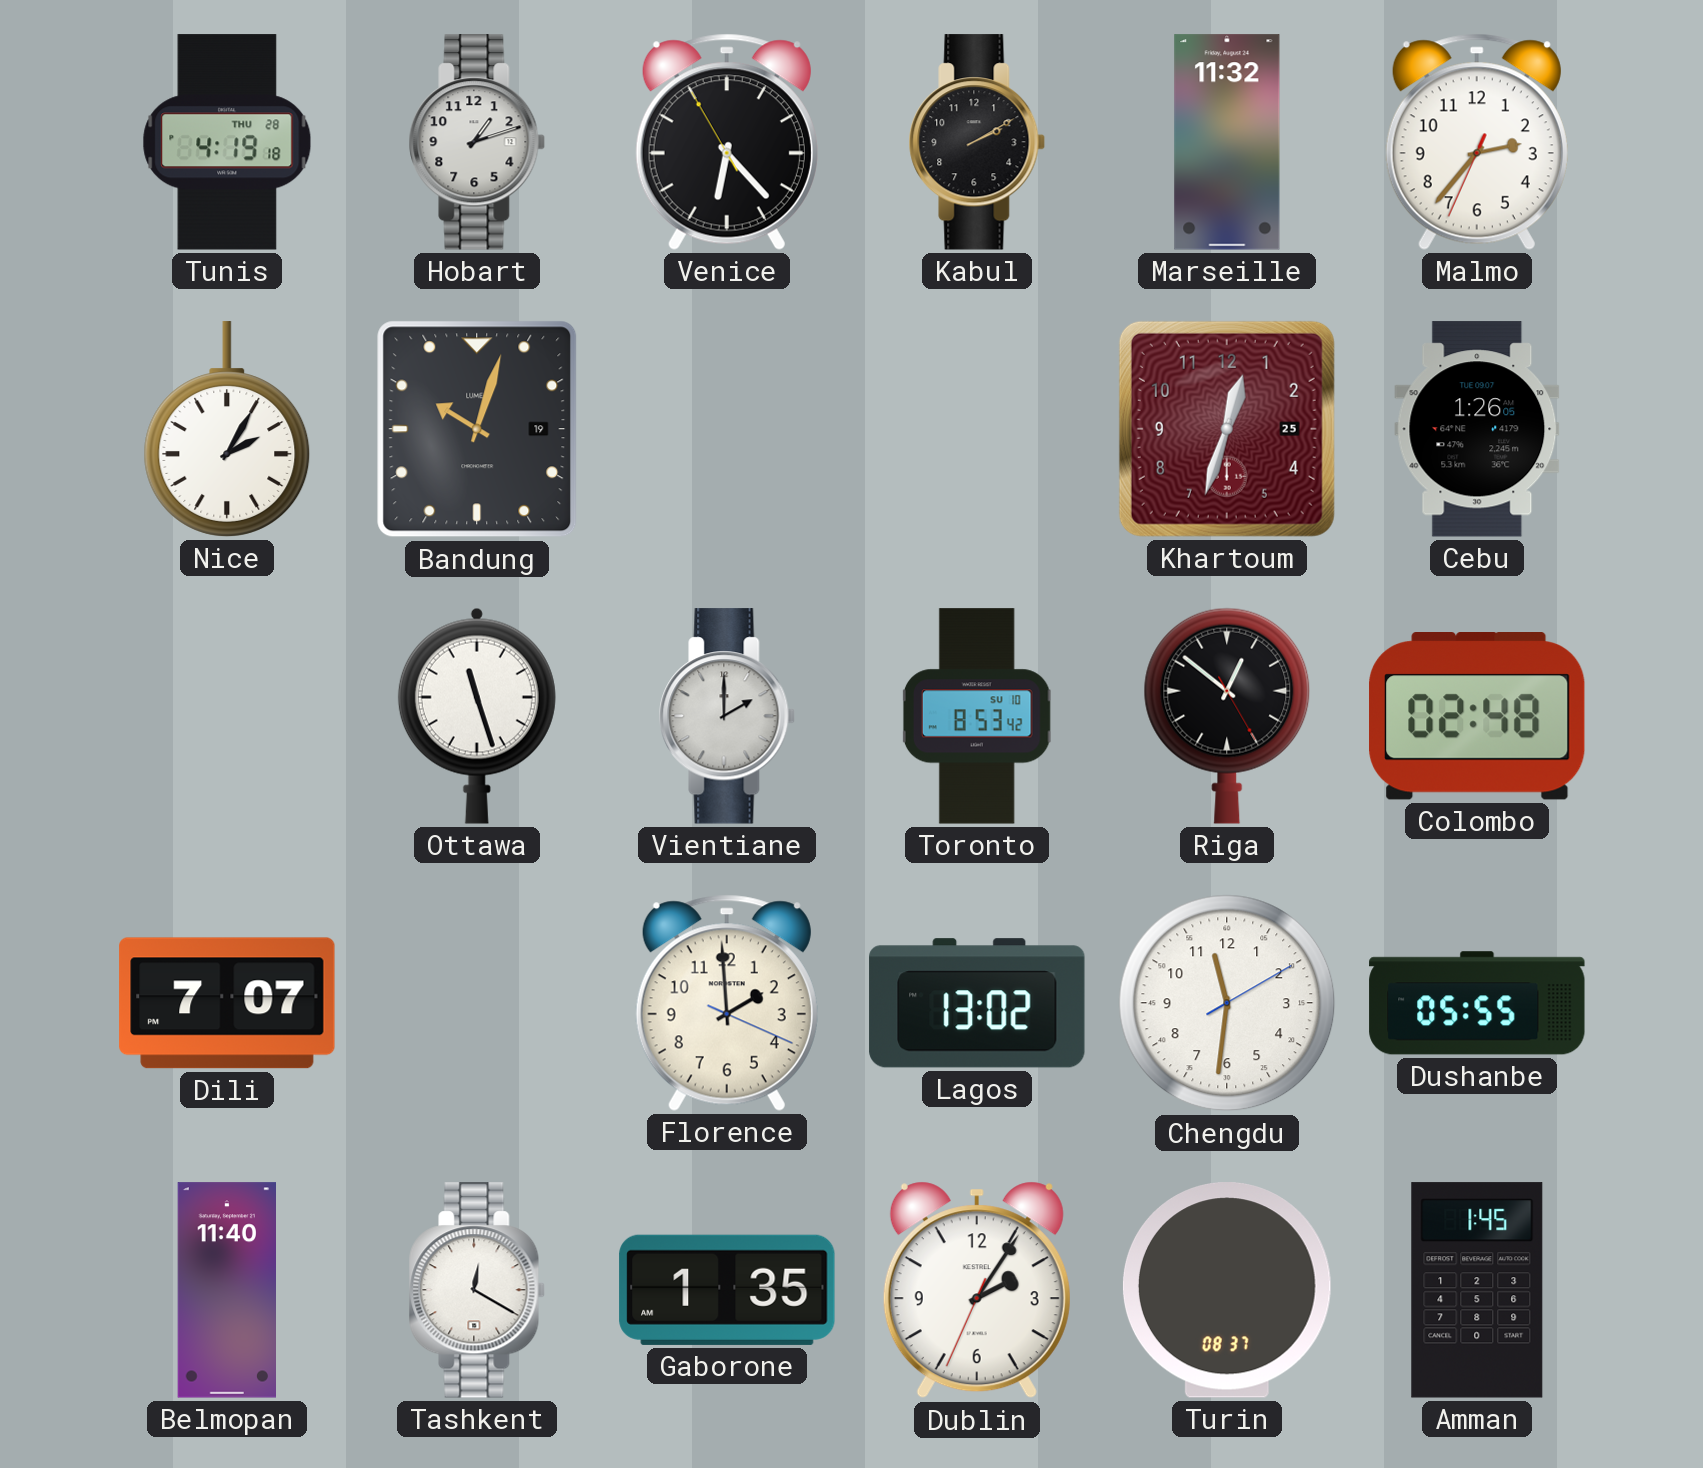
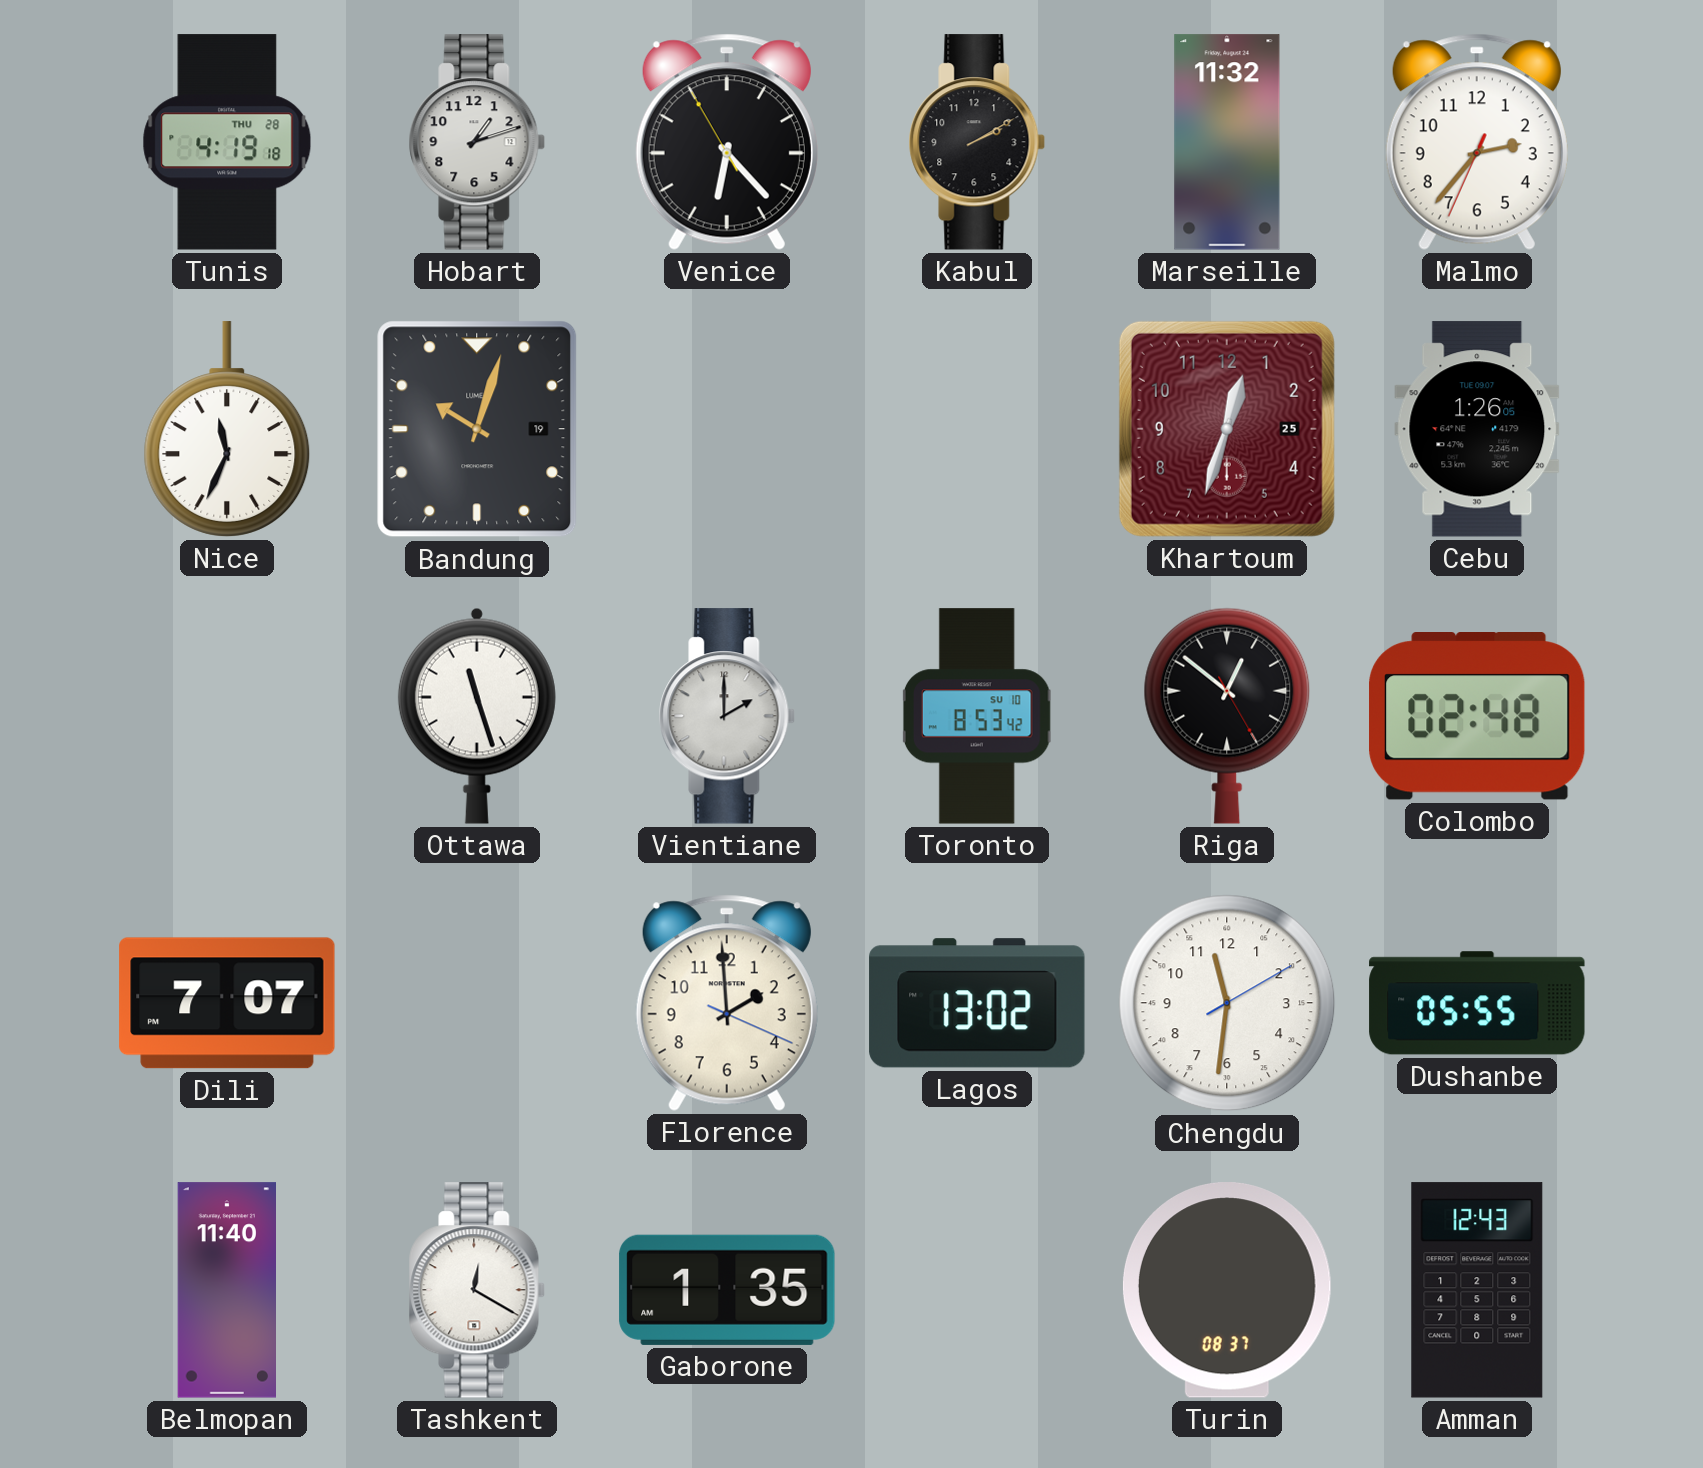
Nice: 2:05 -> 11:34 (227, 429)
Dublin: 2:05 -> none (977, 1290)
Amman: 1:45 -> 12:43 (1477, 1290)
